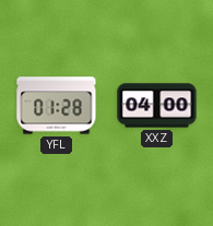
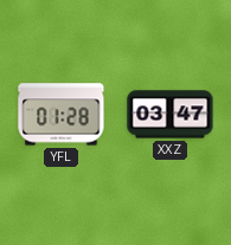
XXZ: 04:00 -> 03:47 (171, 115)
